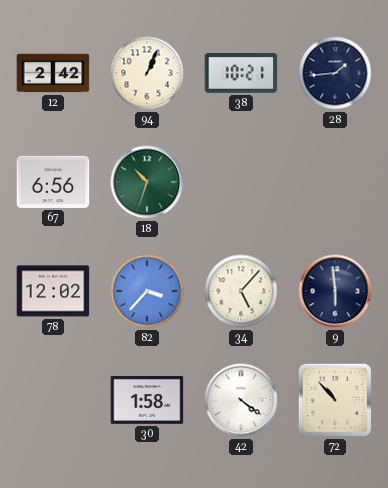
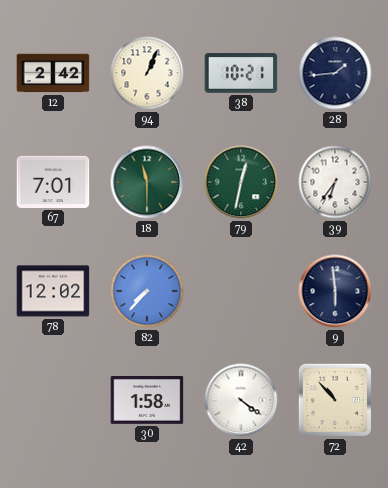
67: 6:56 -> 7:01 (53, 182)
18: 10:33 -> 11:30 (147, 182)
79: none -> 12:32 (241, 182)
39: none -> 6:36 (335, 182)
82: 3:37 -> 7:37 (147, 291)
34: 5:07 -> none (241, 291)
